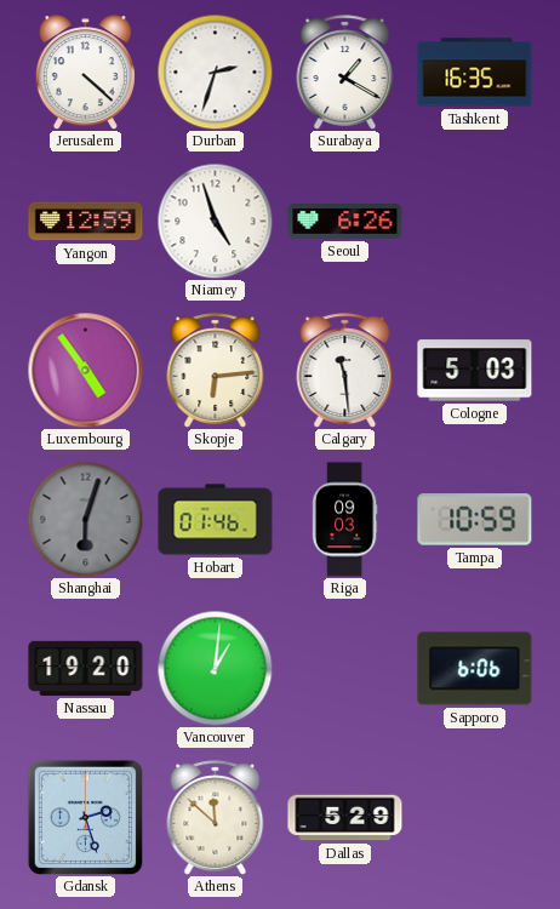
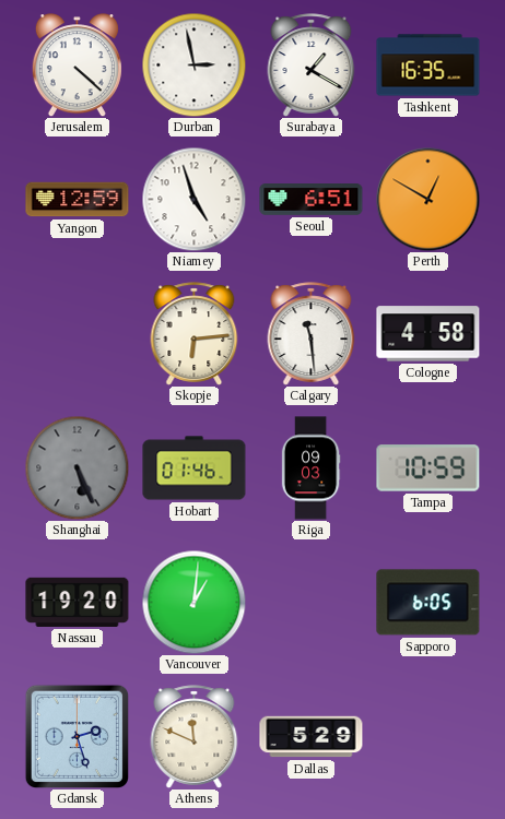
Durban: 2:33 -> 2:58 (193, 64)
Seoul: 6:26 -> 6:51 (312, 200)
Perth: none -> 12:50 (427, 199)
Luxembourg: 4:54 -> none (85, 370)
Cologne: 5:03 -> 4:58 (428, 334)
Shanghai: 6:03 -> 5:26 (77, 467)
Sapporo: 6:06 -> 6:05 (428, 603)
Athens: 11:52 -> 11:49 (195, 737)
